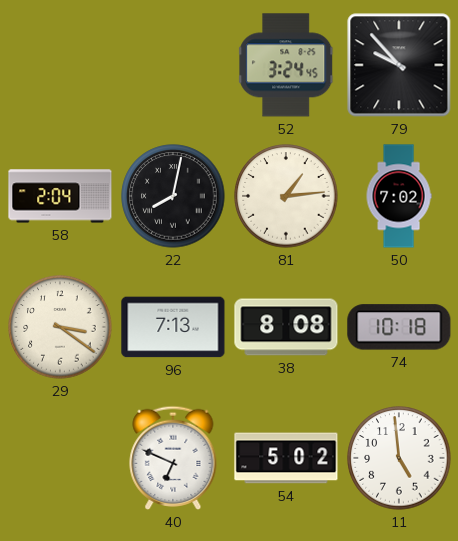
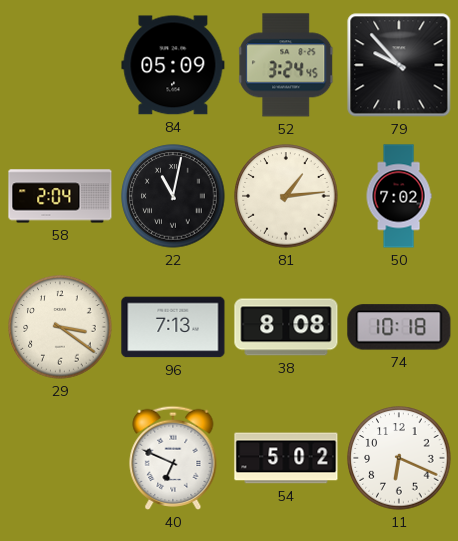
84: none -> 05:09 (173, 65)
22: 8:02 -> 11:02 (173, 196)
11: 4:59 -> 6:19 (399, 458)
